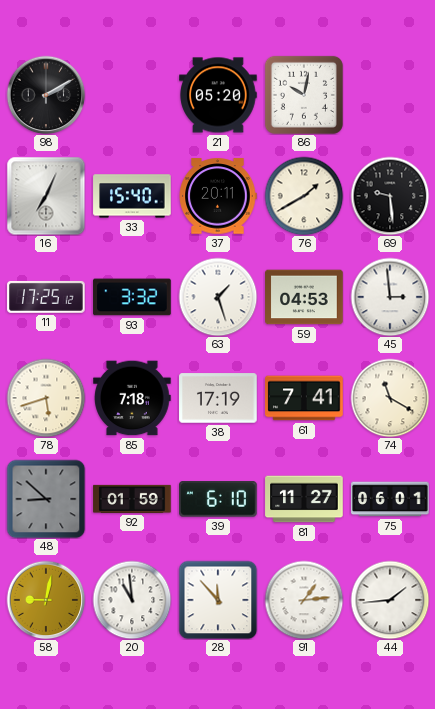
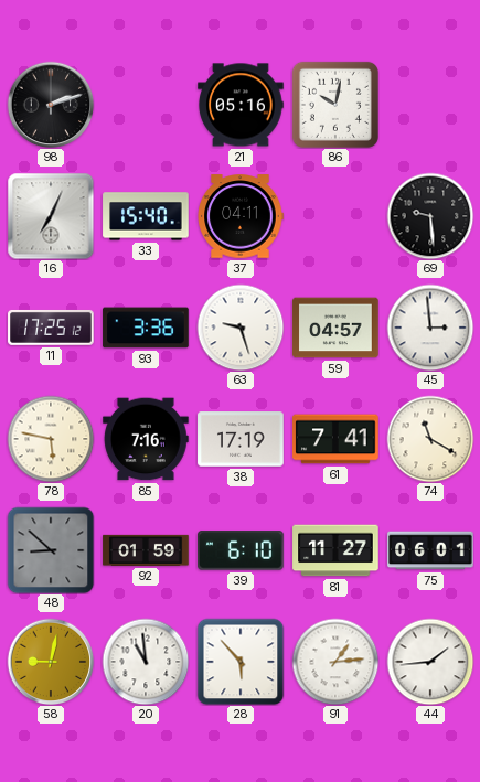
98: 2:10 -> 2:12 (51, 105)
21: 05:20 -> 05:16 (241, 105)
37: 20:11 -> 04:11 (241, 216)
76: 1:40 -> none (304, 196)
93: 3:32 -> 3:36 (146, 328)
63: 1:27 -> 9:27 (241, 328)
59: 04:53 -> 04:57 (335, 328)
78: 5:42 -> 5:47 (51, 439)
85: 7:18 -> 7:16 (146, 439)
28: 11:53 -> 5:53 (241, 662)
